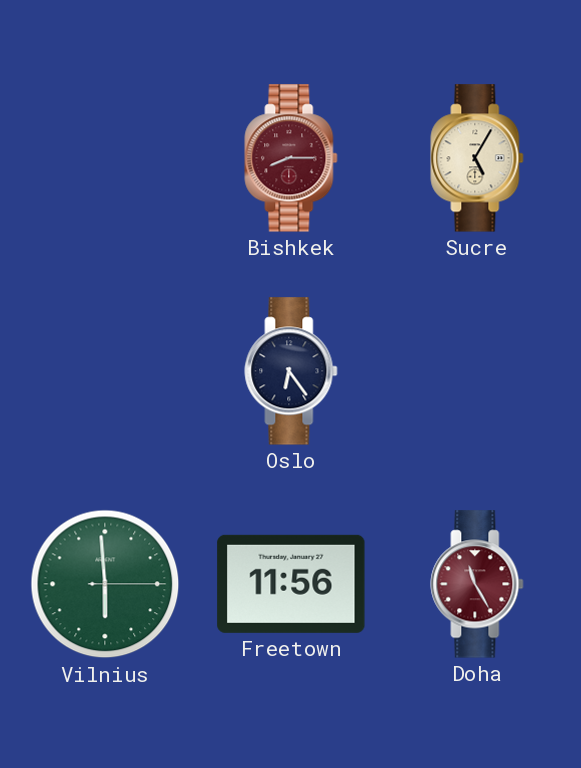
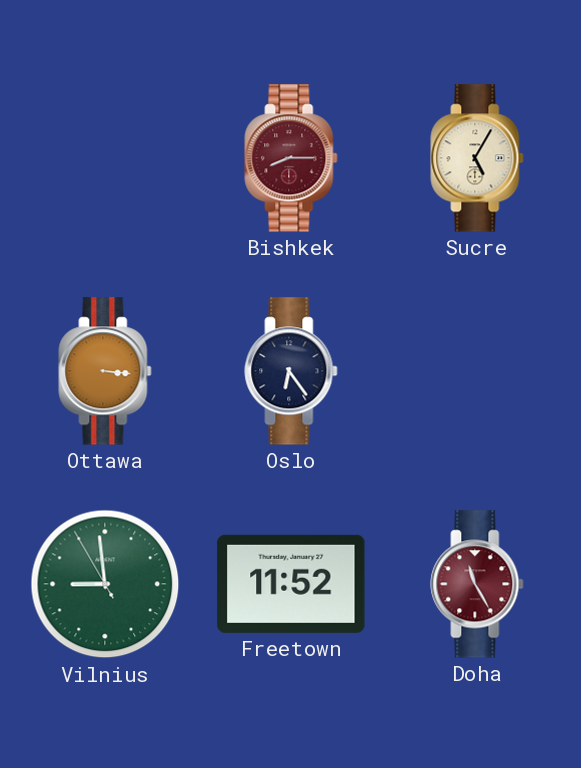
Ottawa: none -> 3:16 (105, 371)
Vilnius: 5:59 -> 8:58 (105, 584)
Freetown: 11:56 -> 11:52 (291, 584)
